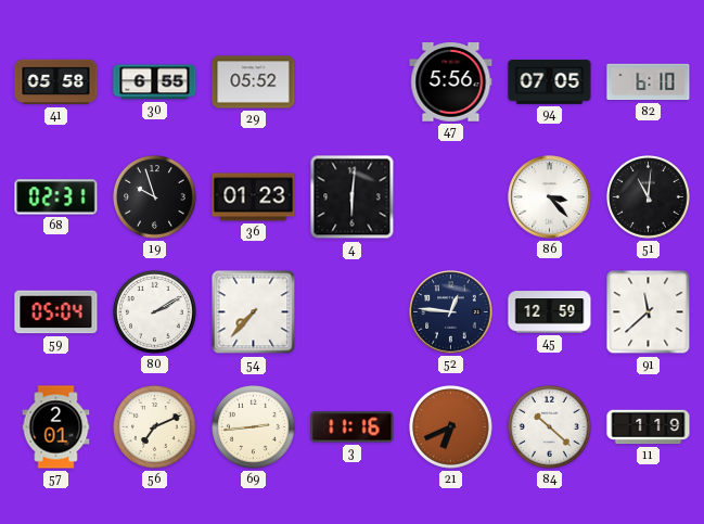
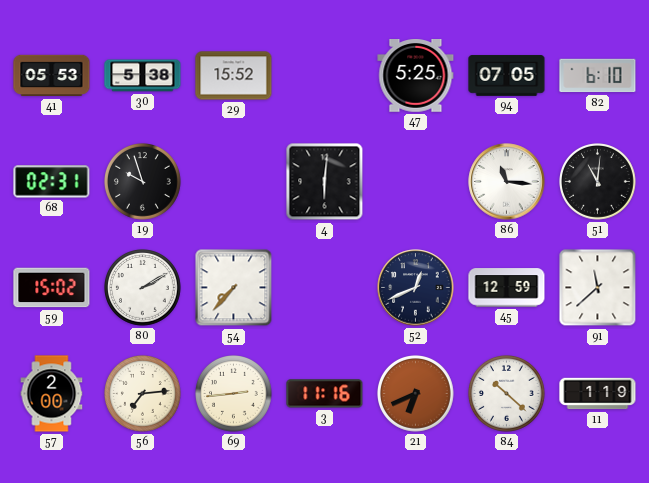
41: 05:58 -> 05:53 (52, 76)
30: 6:55 -> 5:38 (143, 76)
29: 05:52 -> 15:52 (234, 76)
47: 5:56 -> 5:25 (416, 76)
36: 01:23 -> none (254, 197)
86: 3:23 -> 11:16 (507, 182)
59: 05:04 -> 15:02 (52, 288)
52: 12:46 -> 12:41 (416, 288)
57: 2:01 -> 2:00 (52, 394)
56: 7:11 -> 7:14 (143, 394)
